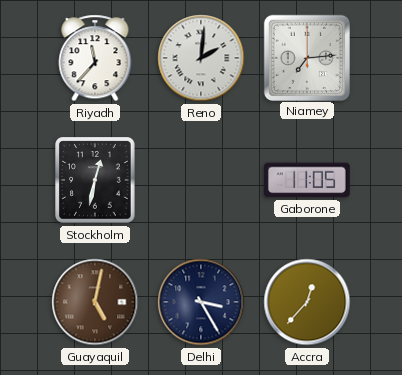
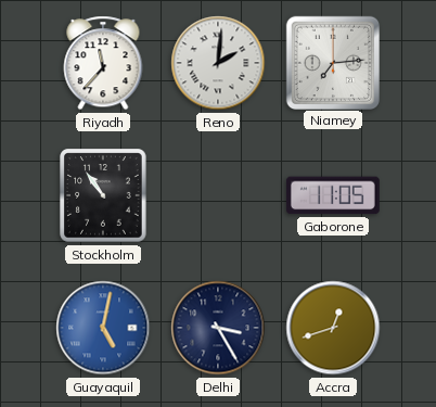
Stockholm: 12:32 -> 10:54 (103, 195)
Guayaquil dial: brown -> blue (103, 328)
Accra: 12:37 -> 12:42 (333, 328)
